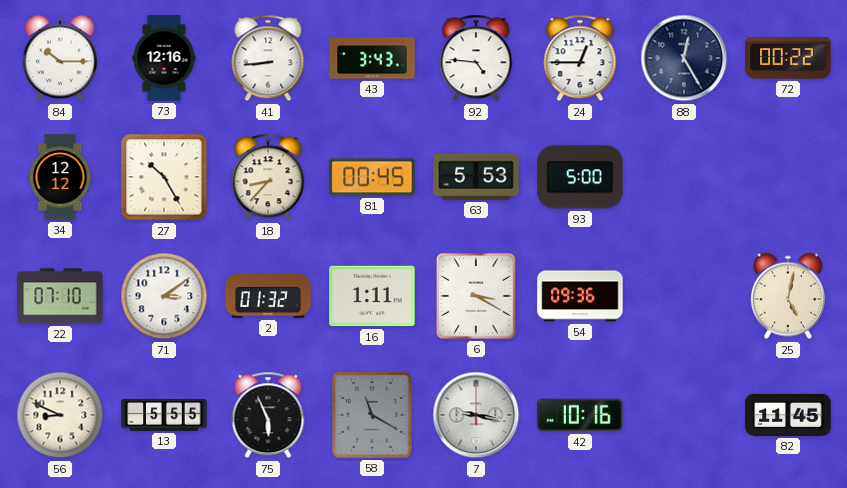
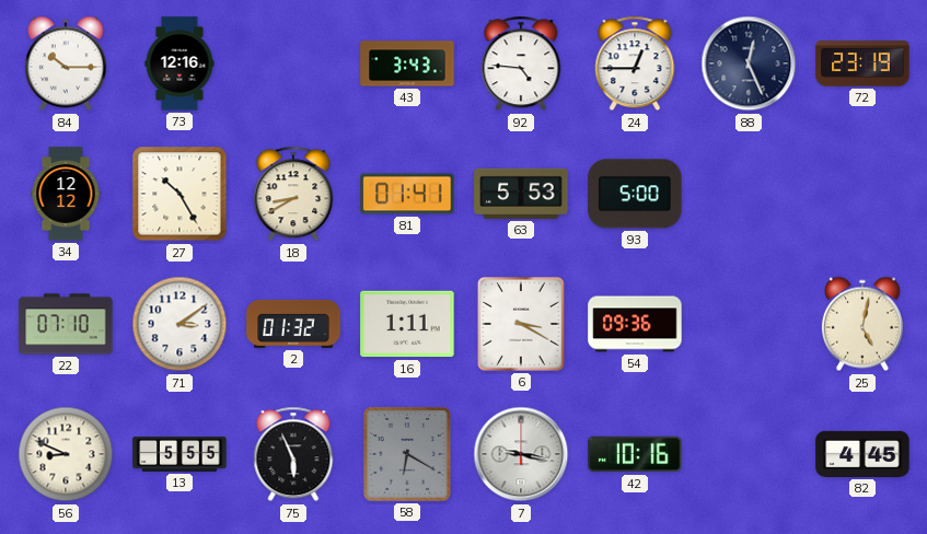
41: 8:44 -> none (268, 58)
88: 12:25 -> 12:26 (749, 63)
72: 00:22 -> 23:19 (862, 63)
18: 8:37 -> 8:40 (293, 194)
81: 00:45 -> 01:41 (407, 194)
58: 11:20 -> 6:20 (407, 455)
82: 11:45 -> 4:45 (862, 454)
